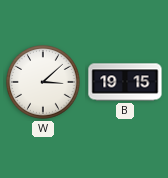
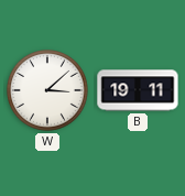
B: 19:15 -> 19:11 (138, 90)
